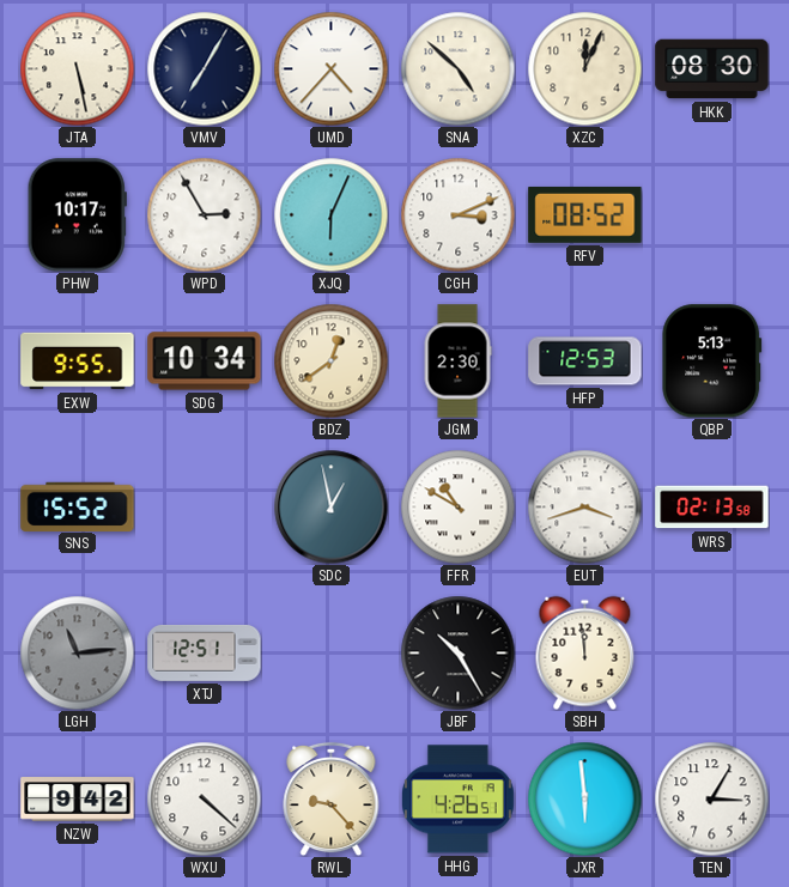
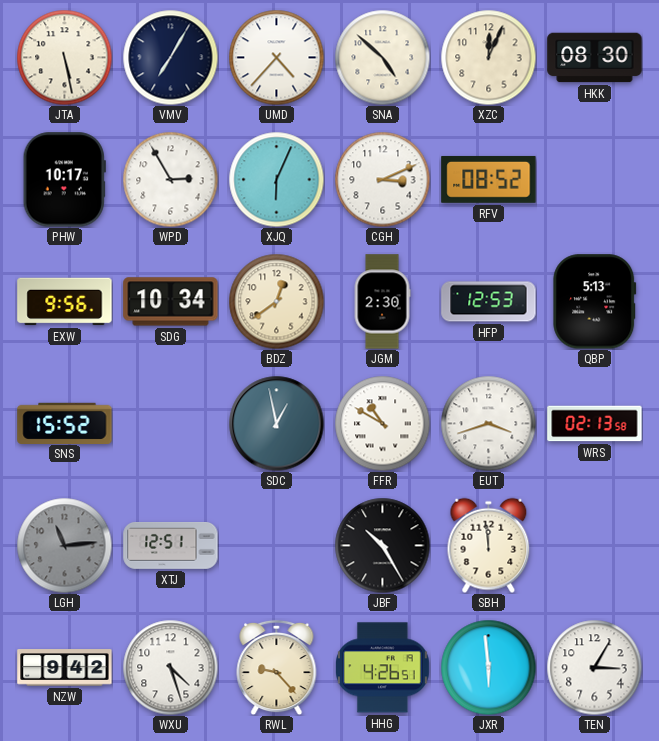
EXW: 9:55 -> 9:56 (65, 302)
WXU: 4:22 -> 4:27 (170, 667)
